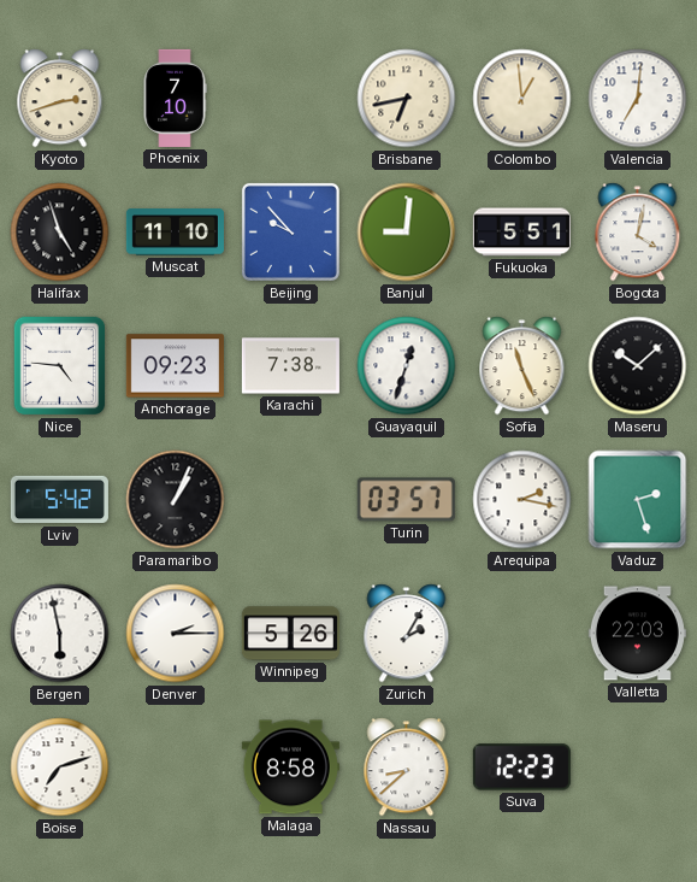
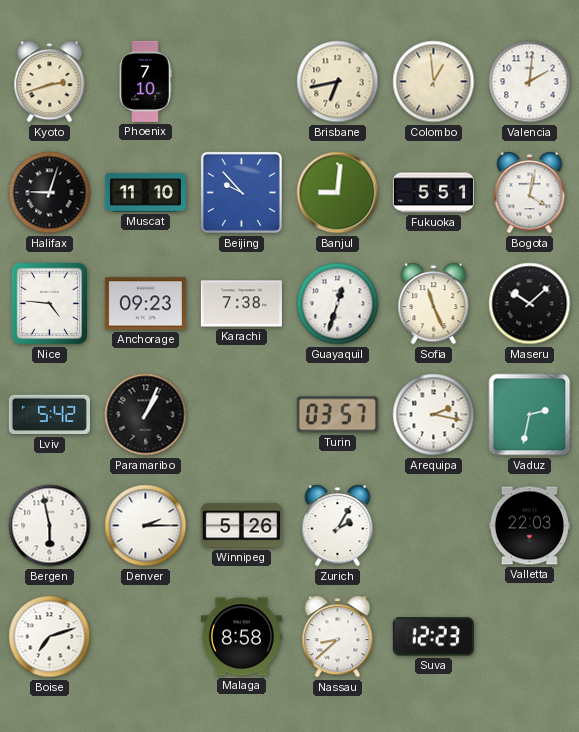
Valencia: 7:01 -> 2:01 (530, 82)
Halifax: 4:57 -> 9:03 (50, 193)
Vaduz: 2:27 -> 2:32 (530, 415)
